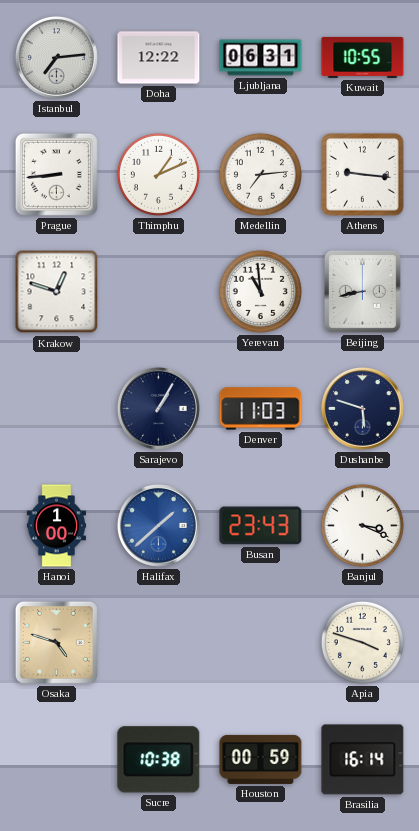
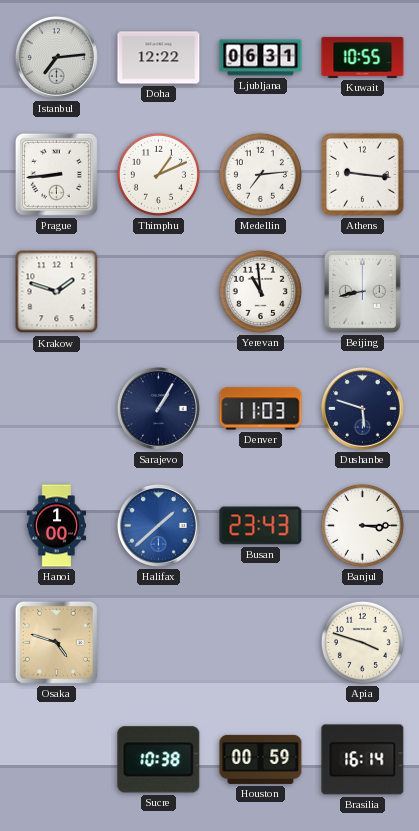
Krakow: 12:48 -> 1:48 (57, 292)
Banjul: 3:19 -> 3:15 (362, 525)
